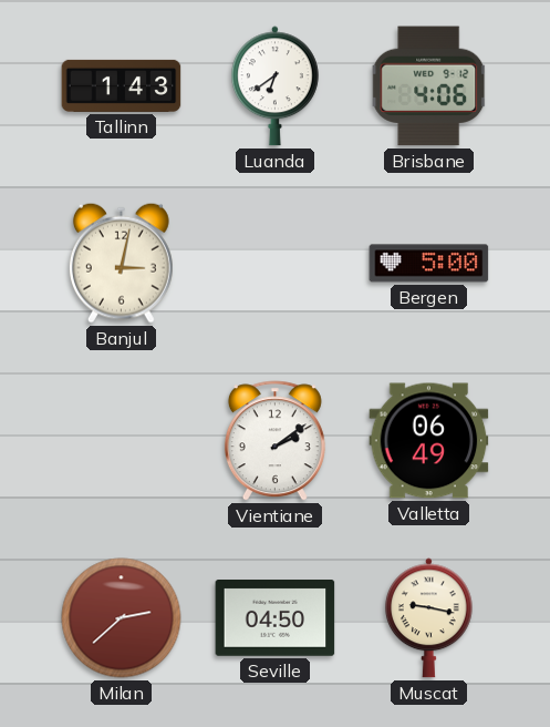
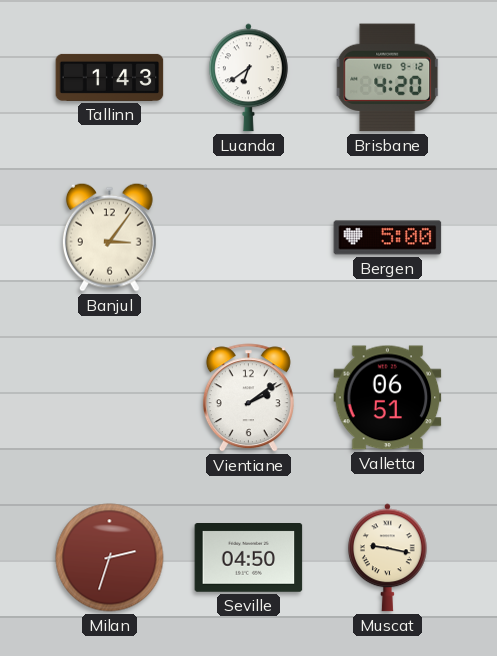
Brisbane: 4:06 -> 4:20 (388, 78)
Banjul: 3:02 -> 3:06 (109, 237)
Valletta: 06:49 -> 06:51 (388, 398)
Milan: 2:38 -> 2:33 (110, 558)
